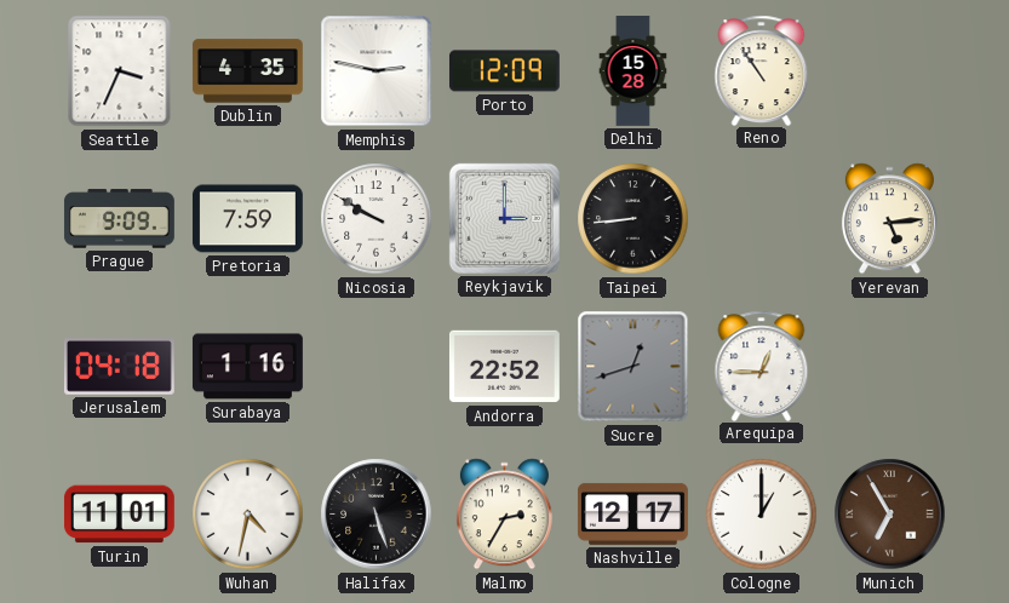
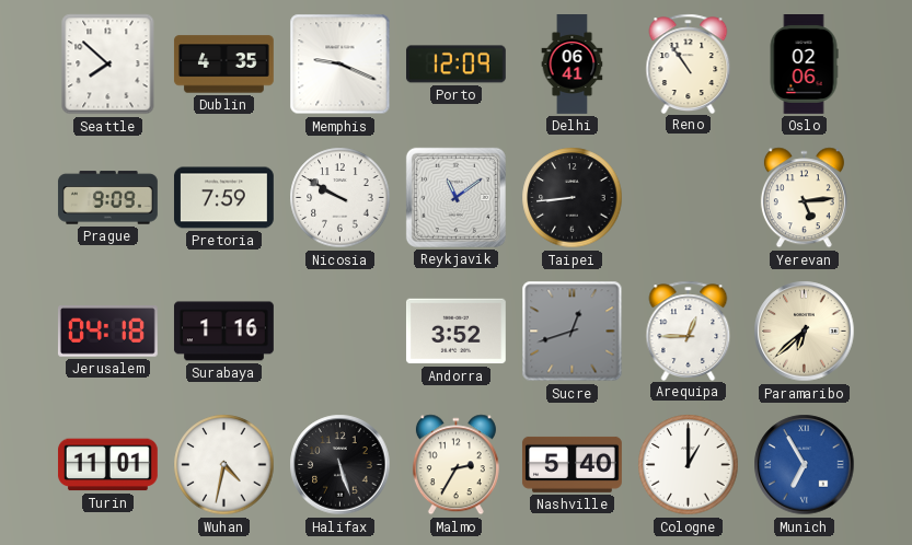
Seattle: 3:34 -> 7:52 (108, 65)
Memphis: 2:47 -> 9:19 (340, 65)
Delhi: 15:28 -> 06:41 (573, 65)
Oslo: none -> 02:06 (804, 65)
Reykjavik: 3:00 -> 11:09 (455, 197)
Andorra: 22:52 -> 3:52 (455, 332)
Paramaribo: none -> 6:38 (805, 332)
Nashville: 12:17 -> 5:40 (573, 464)
Munich dial: brown -> blue (805, 465)
